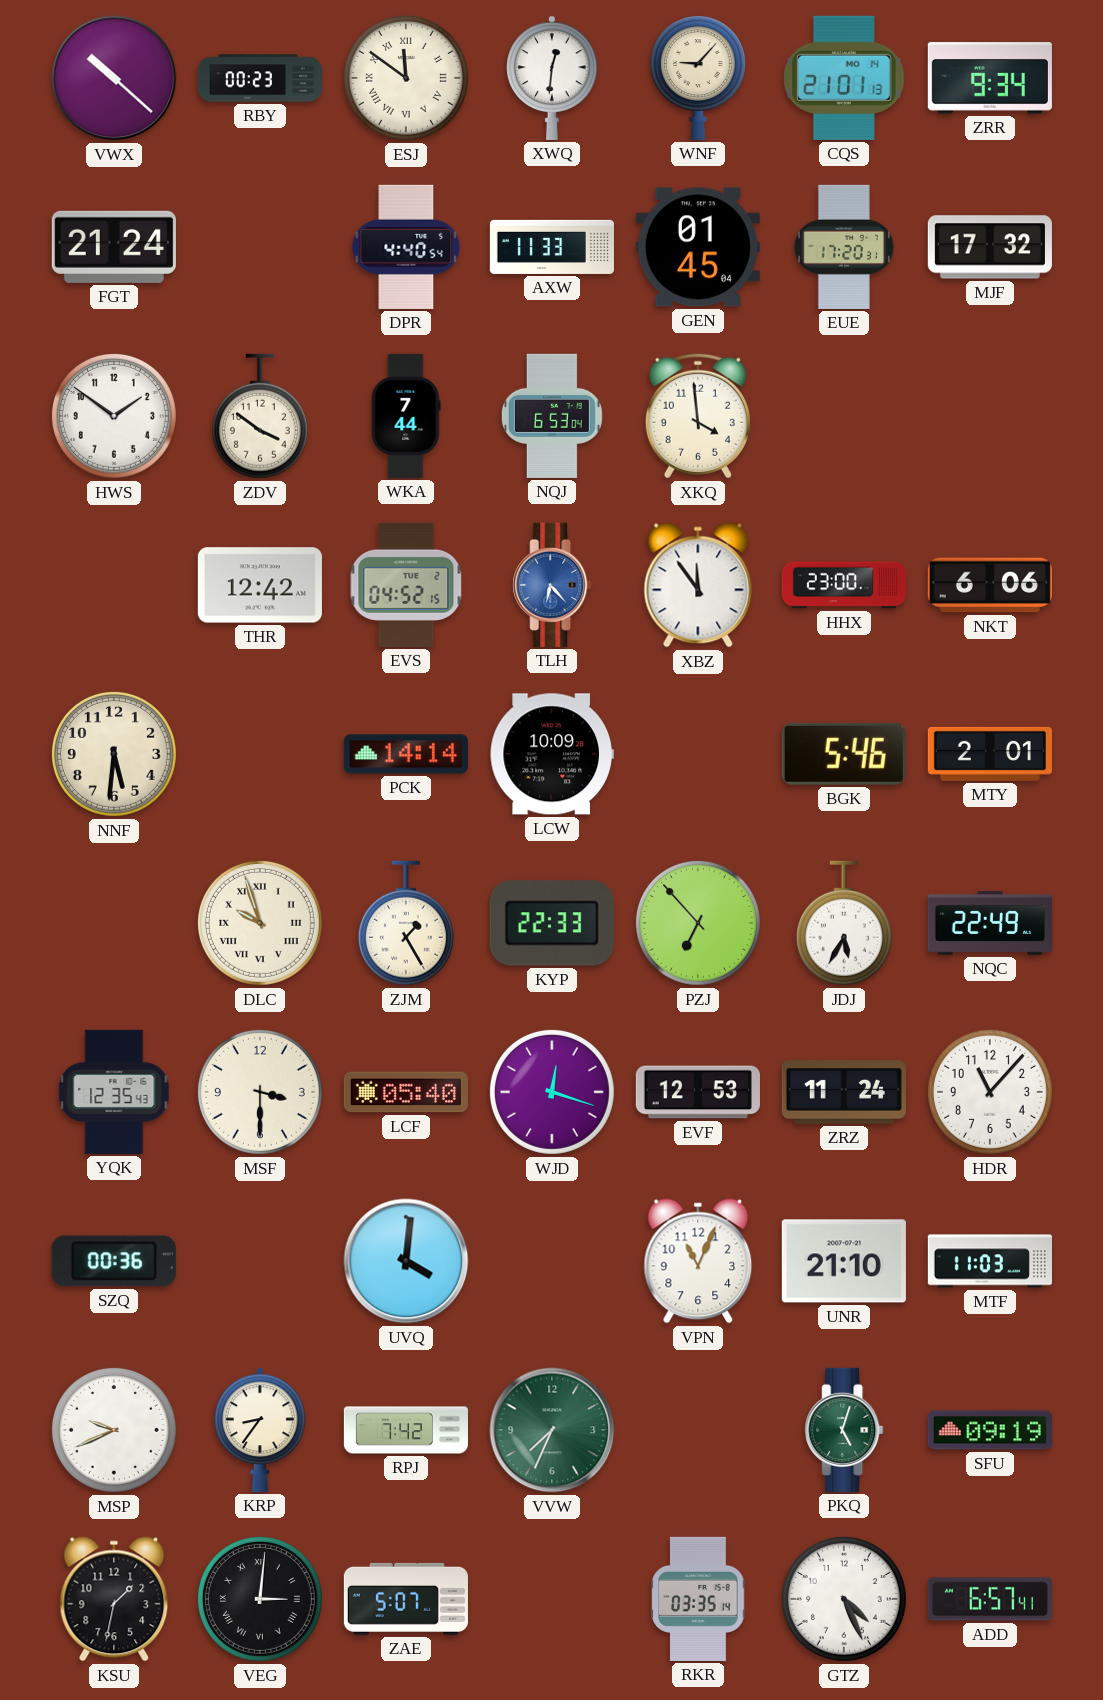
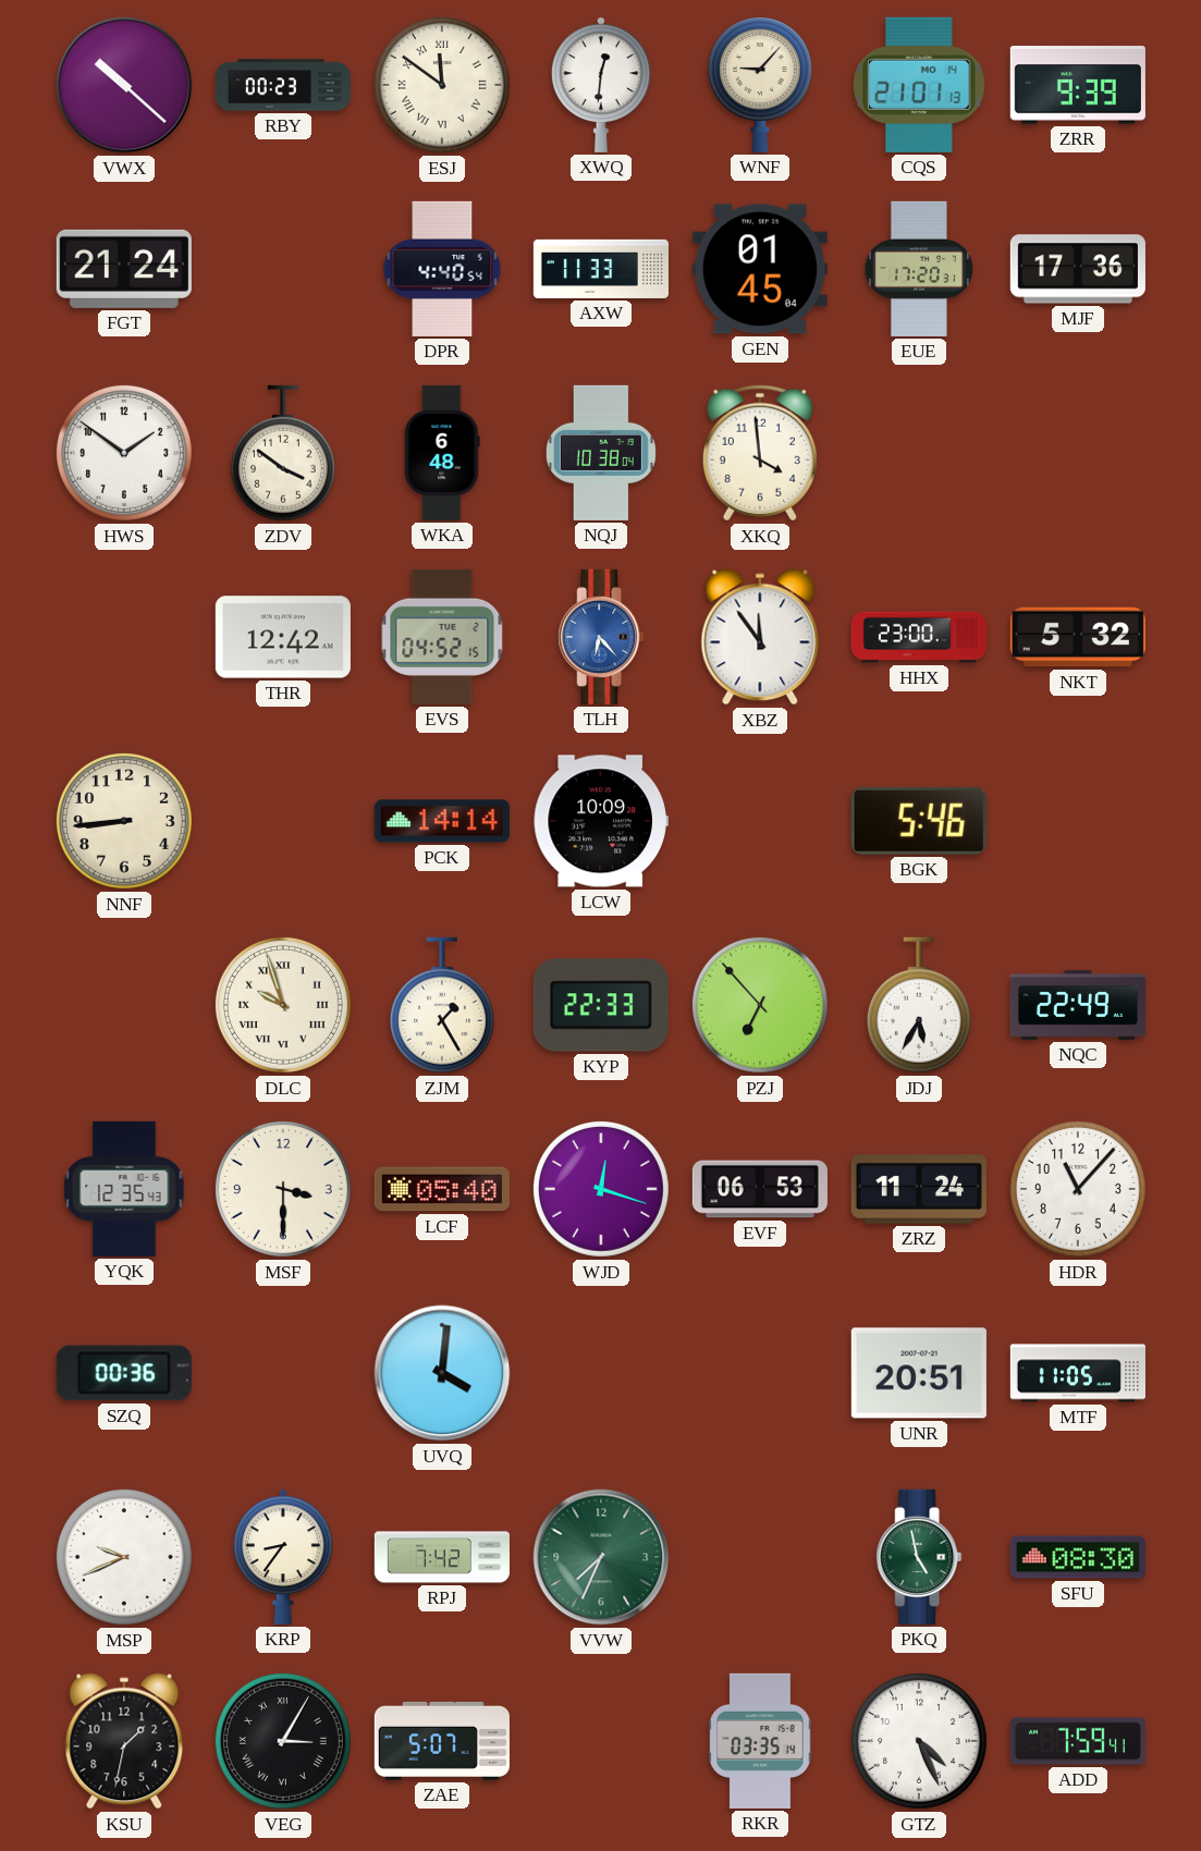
ZRR: 9:34 -> 9:39 (1078, 85)
MJF: 17:32 -> 17:36 (1078, 269)
WKA: 7:44 -> 6:48 (442, 453)
NQJ: 6:53 -> 10:38 (601, 453)
NKT: 6:06 -> 5:32 (1078, 637)
NNF: 5:31 -> 8:44 (124, 821)
MTY: 2:01 -> none (990, 754)
EVF: 12:53 -> 06:53 (760, 1189)
VPN: 11:04 -> none (698, 1261)
UNR: 21:10 -> 20:51 (919, 1373)
MTF: 11:03 -> 11:05 (1078, 1373)
PKQ: 5:03 -> 4:58 (919, 1557)
SFU: 09:19 -> 08:30 (1078, 1557)
VEG: 3:01 -> 3:05 (283, 1741)
ADD: 6:57 -> 7:59 (1078, 1741)
